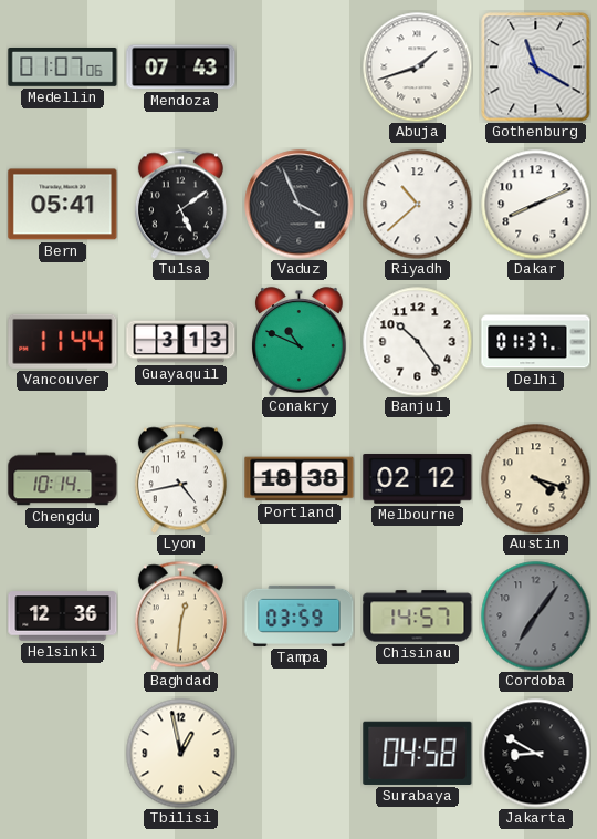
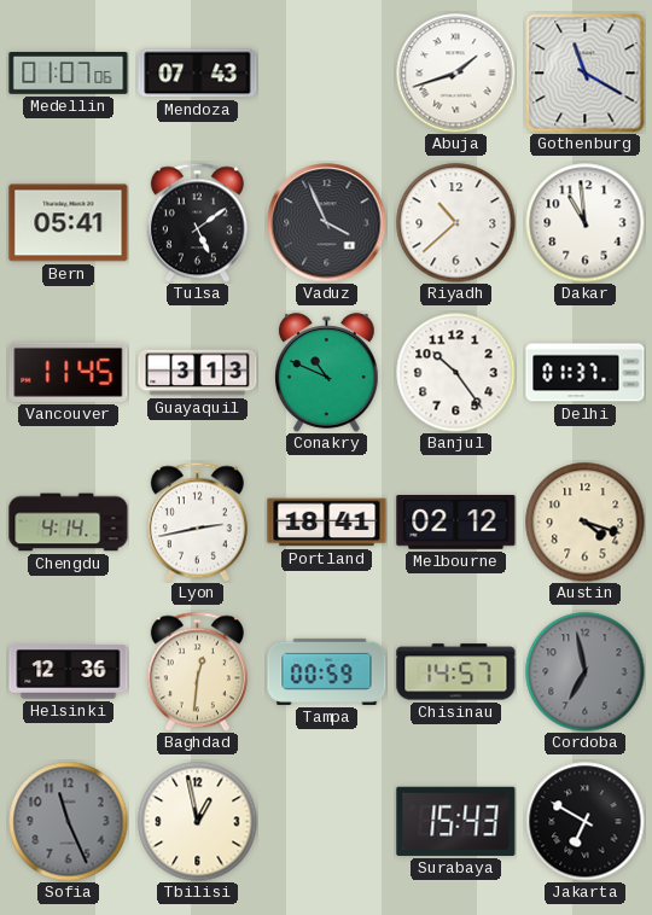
Dakar: 8:11 -> 10:59 (586, 223)
Vancouver: 11:44 -> 11:45 (69, 372)
Chengdu: 10:14 -> 4:14 (69, 523)
Lyon: 4:43 -> 2:43 (197, 521)
Portland: 18:38 -> 18:41 (327, 523)
Tampa: 03:59 -> 00:59 (327, 671)
Cordoba: 7:06 -> 6:58 (586, 672)
Sofia: none -> 11:26 (69, 822)
Surabaya: 04:58 -> 15:43 (456, 821)
Jakarta: 8:50 -> 6:50 (586, 822)
